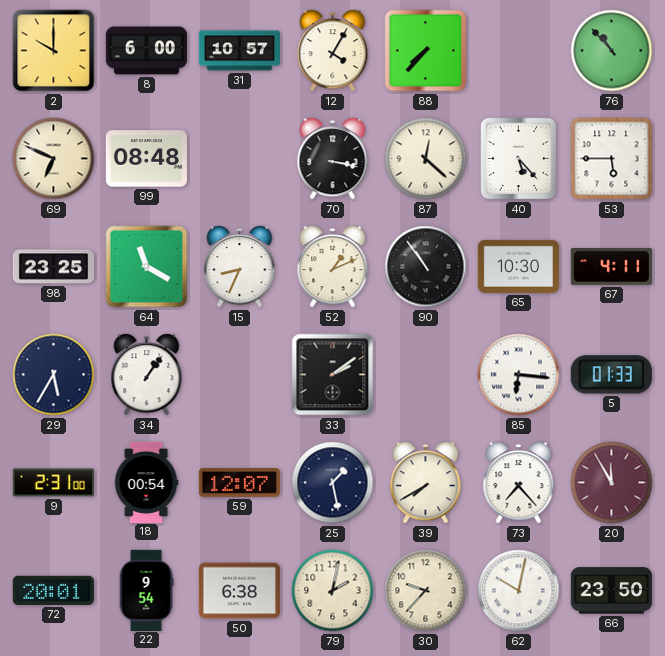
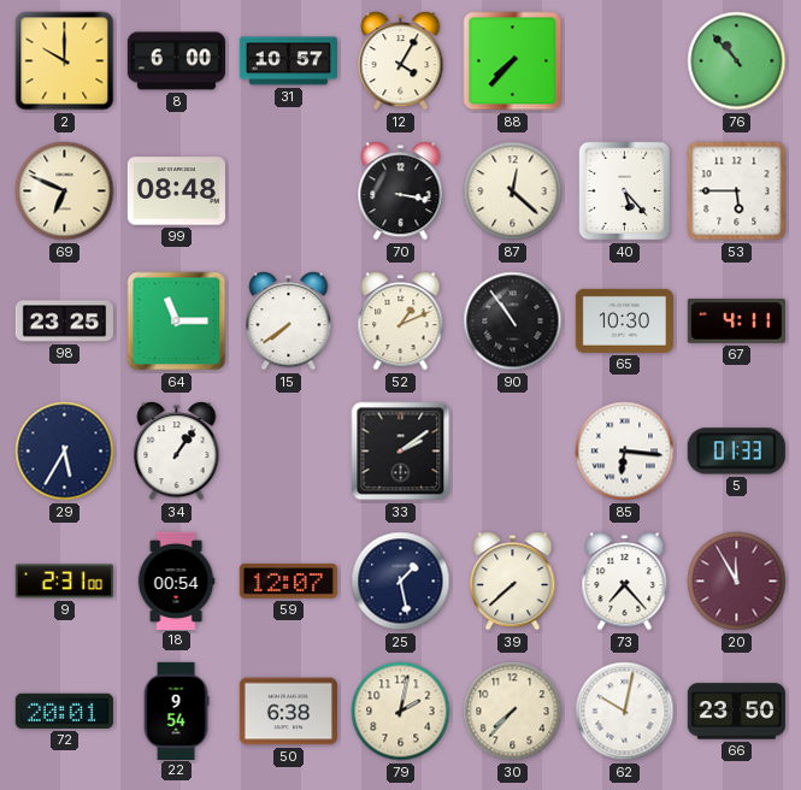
64: 11:20 -> 11:15 (177, 322)
15: 8:34 -> 7:39 (289, 322)
39: 7:40 -> 7:38 (513, 582)
30: 9:37 -> 7:37 (513, 712)
